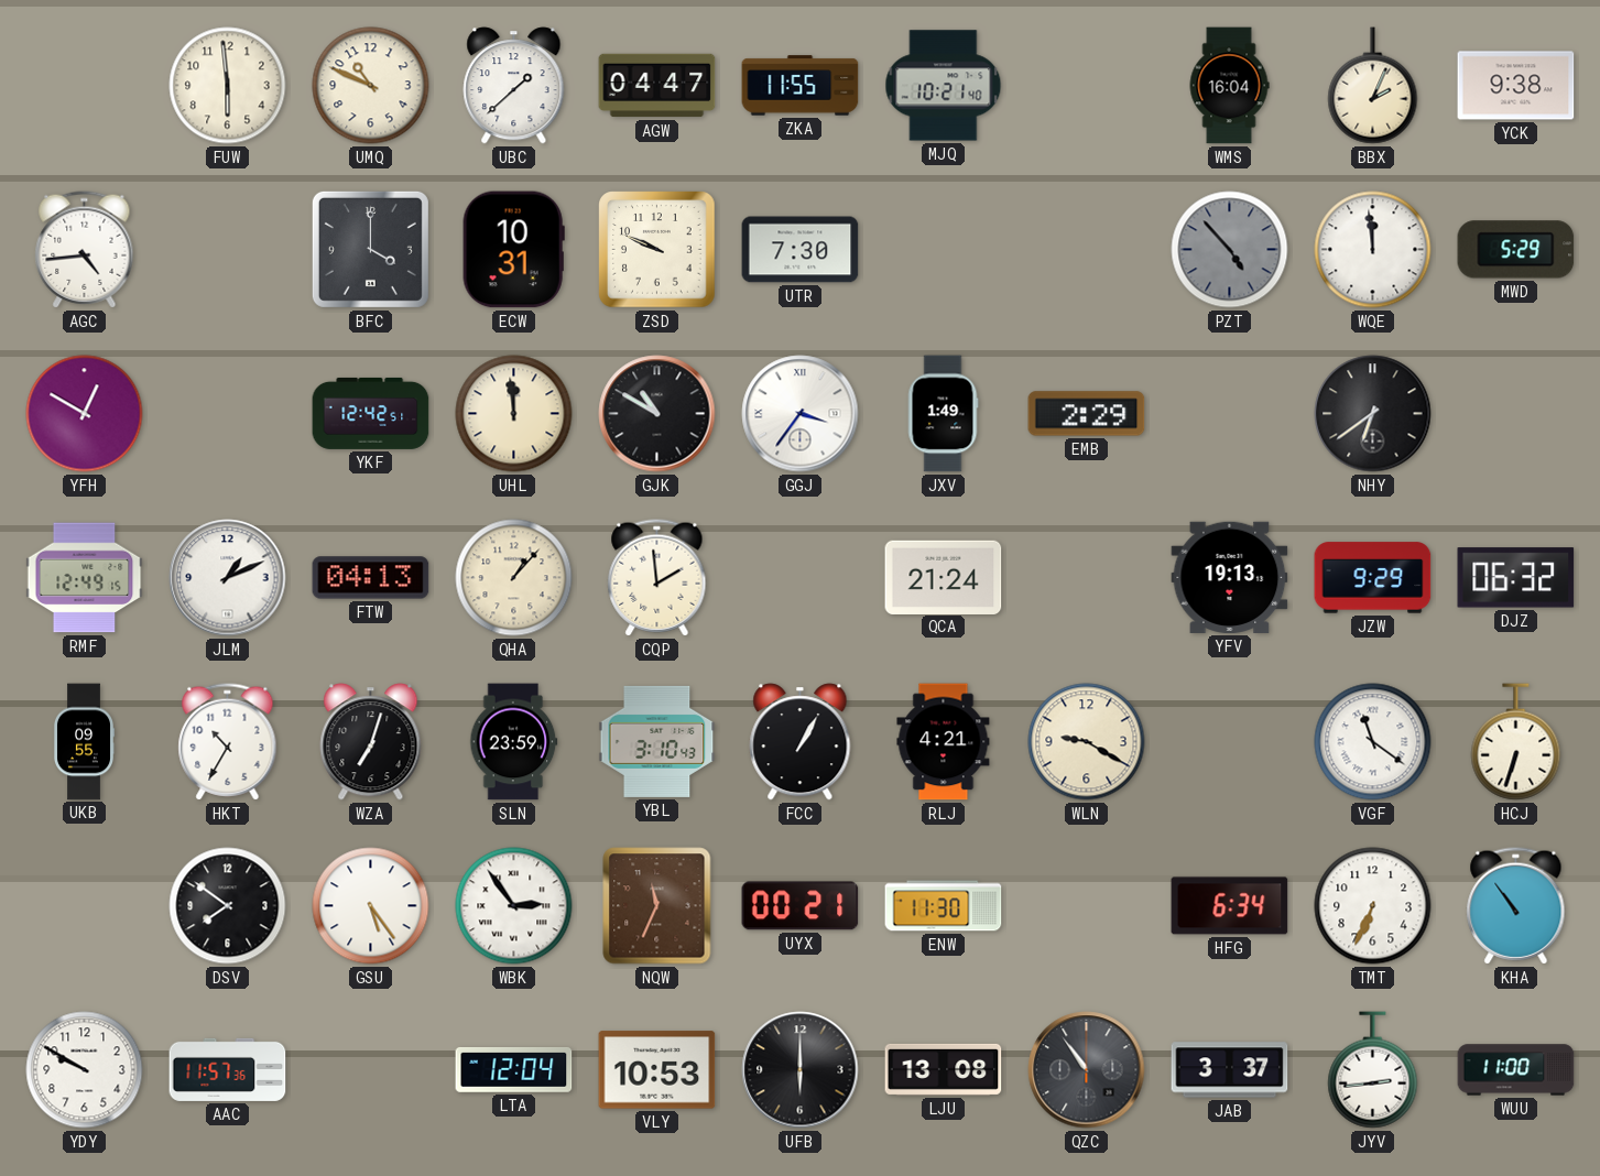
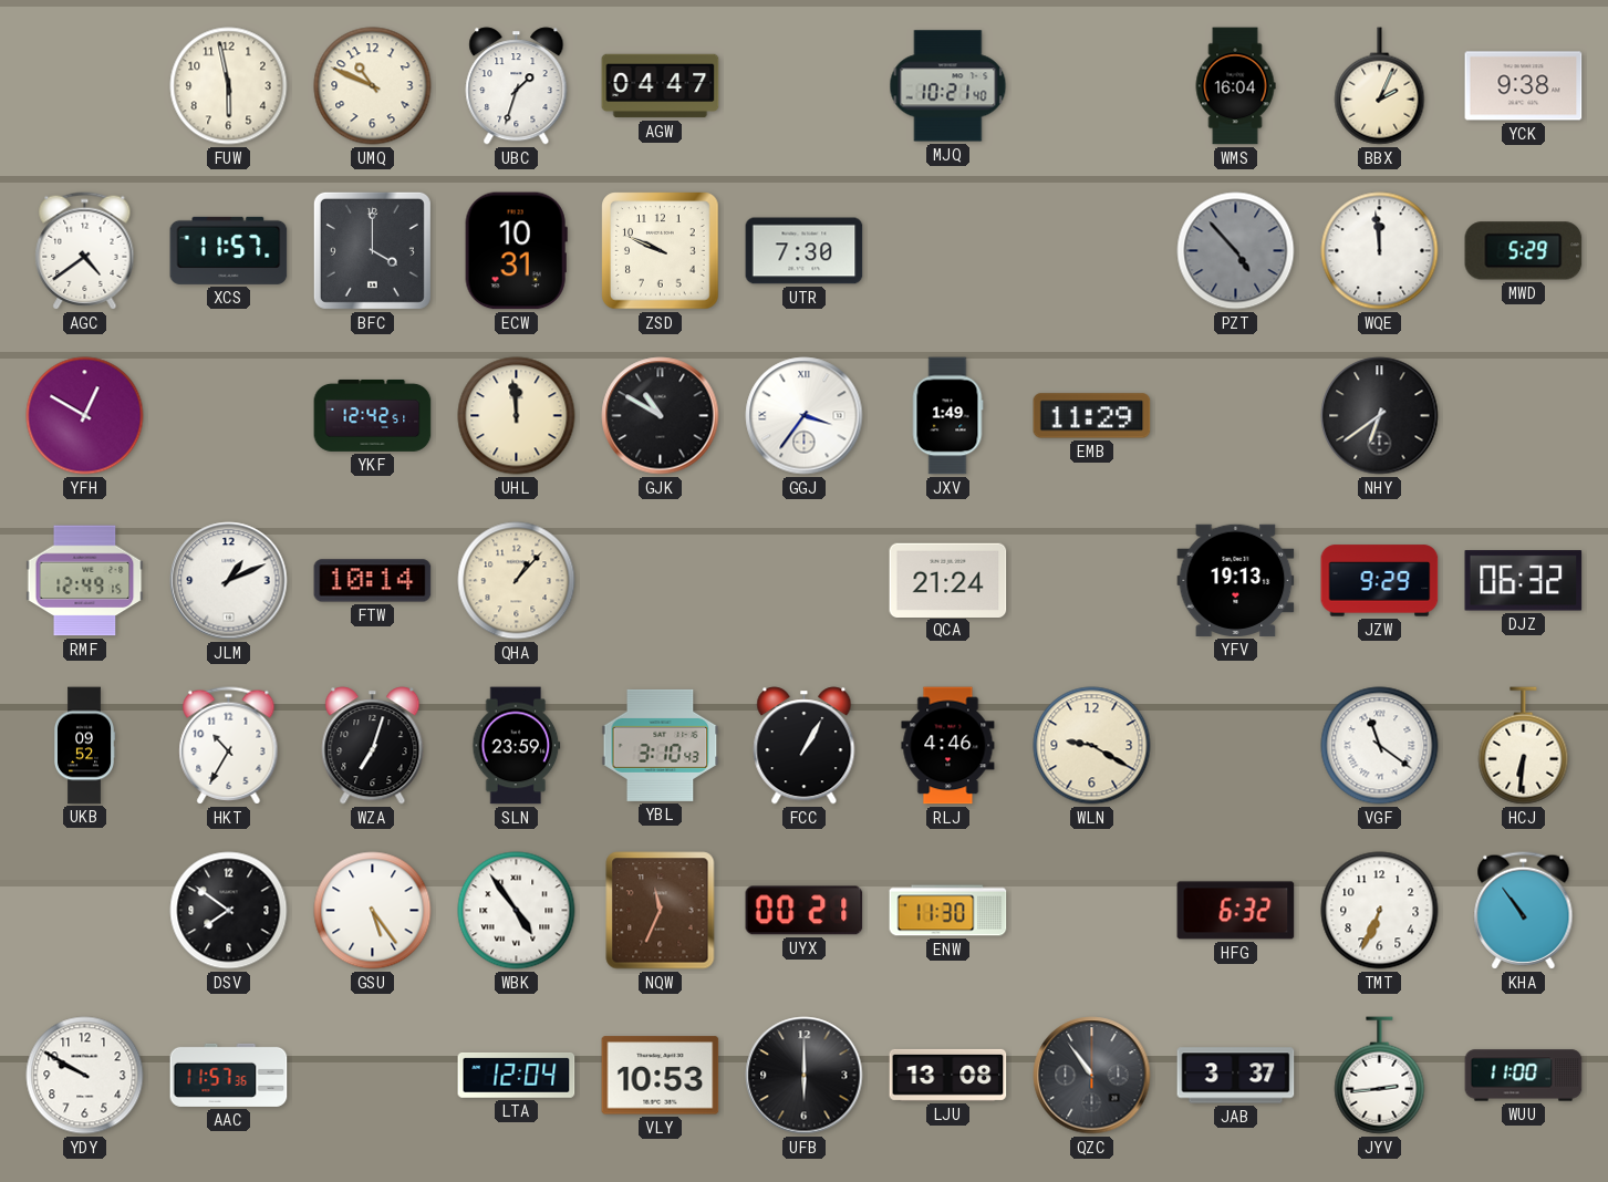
FUW: 5:59 -> 5:58 (229, 86)
UBC: 1:38 -> 1:33 (517, 86)
ZKA: 11:55 -> none (801, 86)
AGC: 4:44 -> 4:39 (85, 251)
XCS: none -> 11:57 (229, 250)
EMB: 2:29 -> 11:29 (1092, 416)
FTW: 04:13 -> 10:14 (373, 581)
CQP: 1:59 -> none (657, 578)
UKB: 09:55 -> 09:52 (84, 746)
RLJ: 4:21 -> 4:46 (948, 746)
HCJ: 6:33 -> 6:31 (1524, 746)
WBK: 2:54 -> 4:54 (517, 911)
HFG: 6:34 -> 6:32 (1236, 911)
